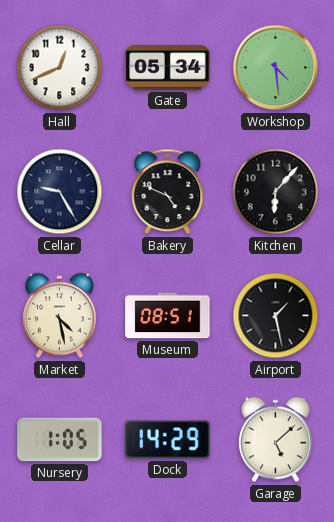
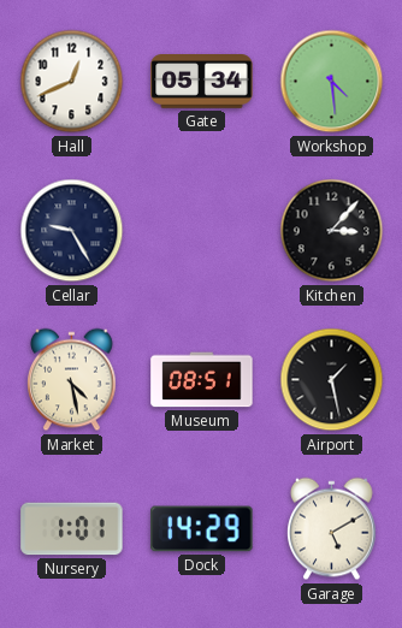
Bakery: 4:49 -> none (168, 192)
Kitchen: 6:07 -> 3:07 (332, 231)
Nursery: 1:05 -> 1:01 (72, 529)
Garage: 5:08 -> 5:10 (332, 529)
